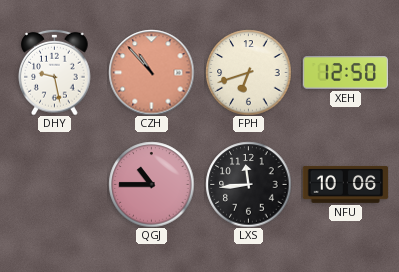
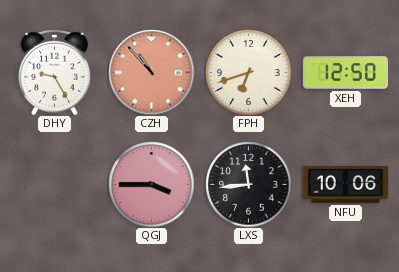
DHY: 9:28 -> 9:25 (55, 72)
QGJ: 10:45 -> 3:45 (151, 184)
